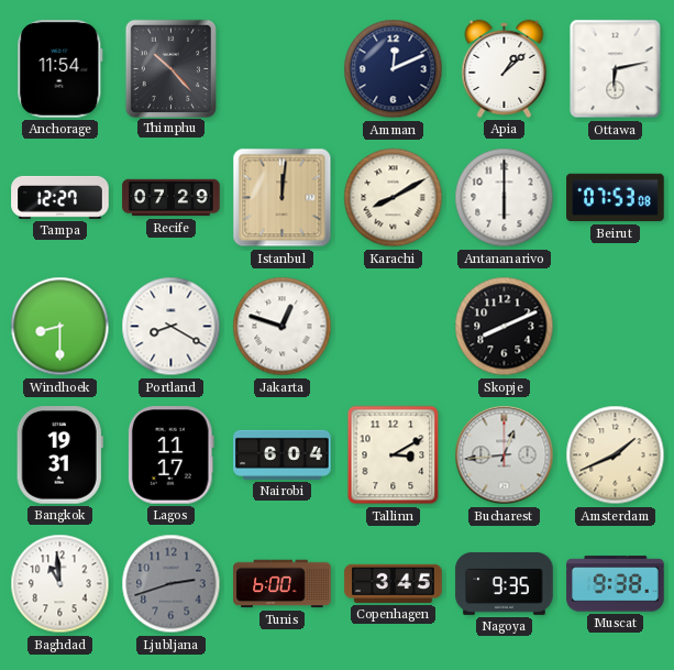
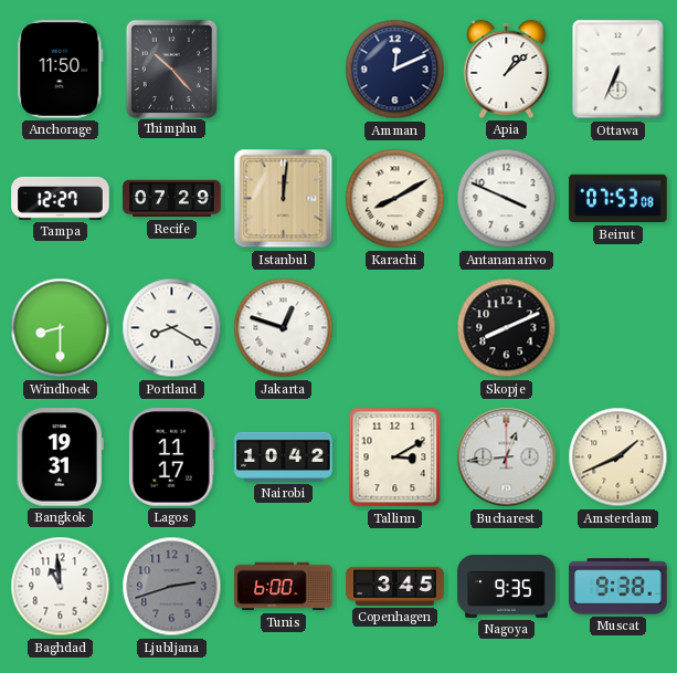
Anchorage: 11:54 -> 11:50 (61, 70)
Ottawa: 6:13 -> 6:34 (618, 70)
Antananarivo: 6:00 -> 3:49 (507, 199)
Nairobi: 6:04 -> 10:42 (284, 456)
